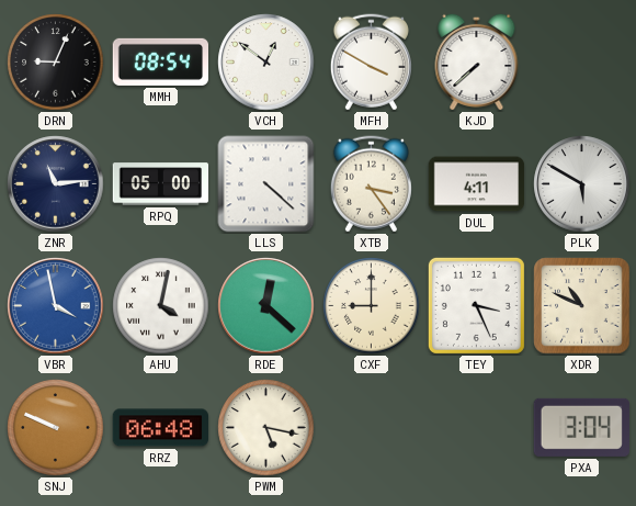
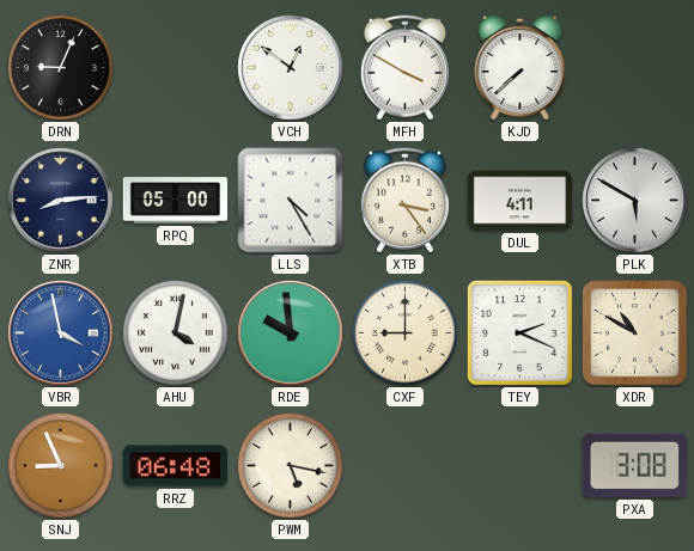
MMH: 08:54 -> none (160, 61)
ZNR: 11:14 -> 8:14 (61, 201)
LLS: 4:22 -> 4:25 (291, 201)
RDE: 12:22 -> 9:59 (291, 333)
TEY: 3:26 -> 2:19 (519, 332)
XDR: 10:49 -> 10:50 (635, 333)
SNJ: 9:49 -> 8:56 (61, 466)
PXA: 3:04 -> 3:08 (634, 465)
